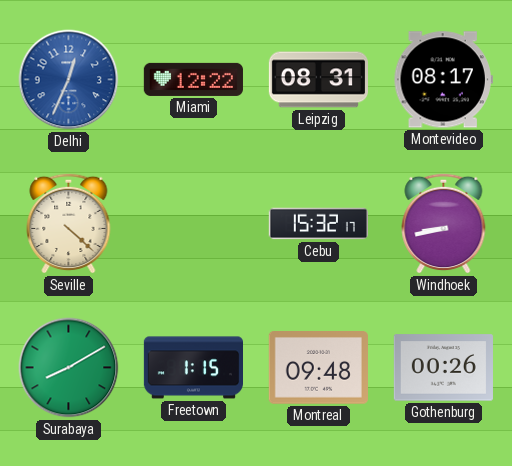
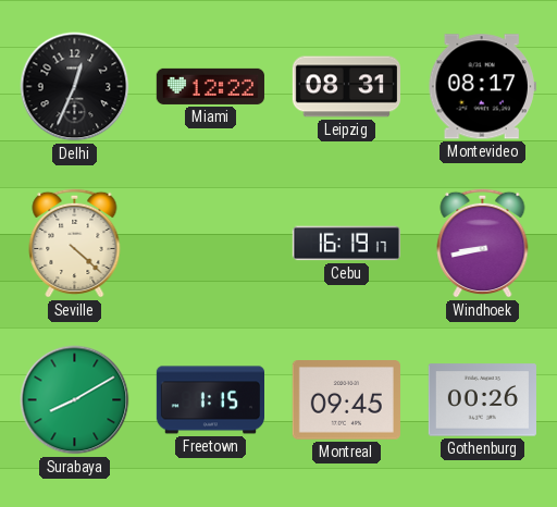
Delhi dial: blue -> black (75, 87)
Cebu: 15:32 -> 16:19 (346, 244)
Montreal: 09:48 -> 09:45 (346, 400)
